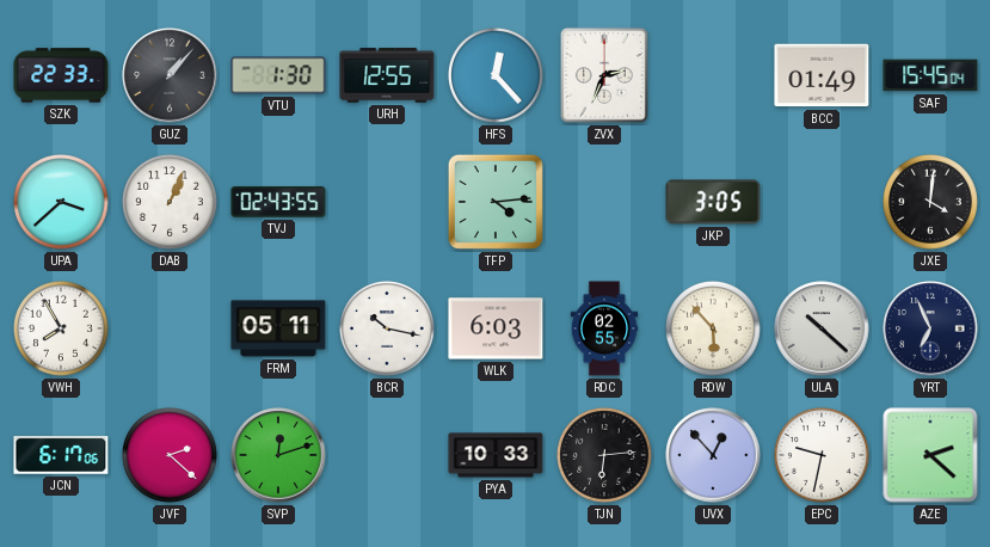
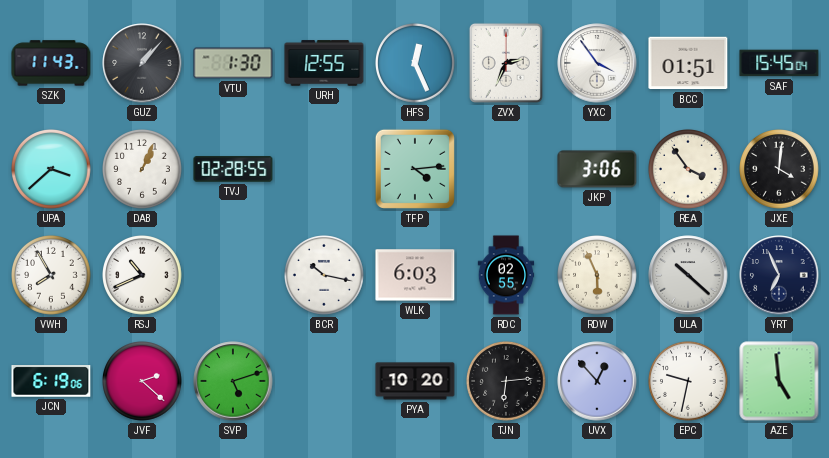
SZK: 22:33 -> 11:43 (51, 63)
HFS: 12:23 -> 12:26 (416, 64)
YXC: none -> 3:54 (597, 63)
BCC: 01:49 -> 01:51 (688, 63)
TVJ: 02:43 -> 02:28 (233, 169)
JKP: 3:05 -> 3:06 (597, 169)
REA: none -> 3:54 (689, 170)
RSJ: none -> 10:41 (143, 276)
FRM: 05:11 -> none (278, 328)
RDW: 5:53 -> 5:56 (598, 276)
JCN: 6:17 -> 6:19 (51, 382)
SVP: 12:12 -> 5:12 (233, 381)
PYA: 10:33 -> 10:20 (415, 381)
AZE: 2:22 -> 4:59 (779, 381)
